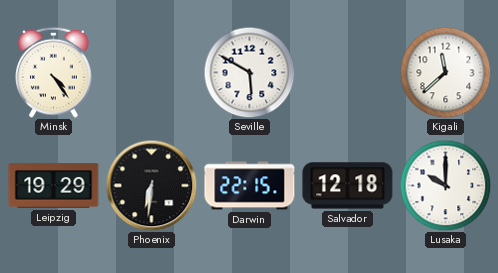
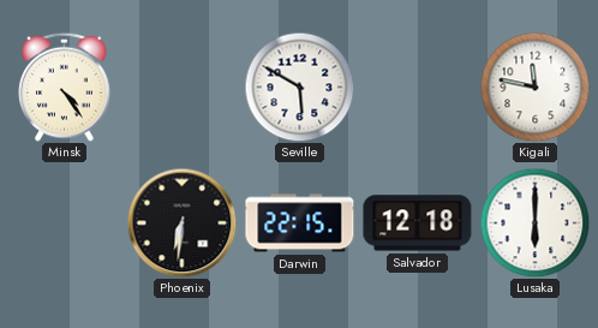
Kigali: 11:38 -> 11:47 (534, 87)
Leipzig: 19:29 -> none (54, 186)
Lusaka: 10:00 -> 6:00 (534, 222)
